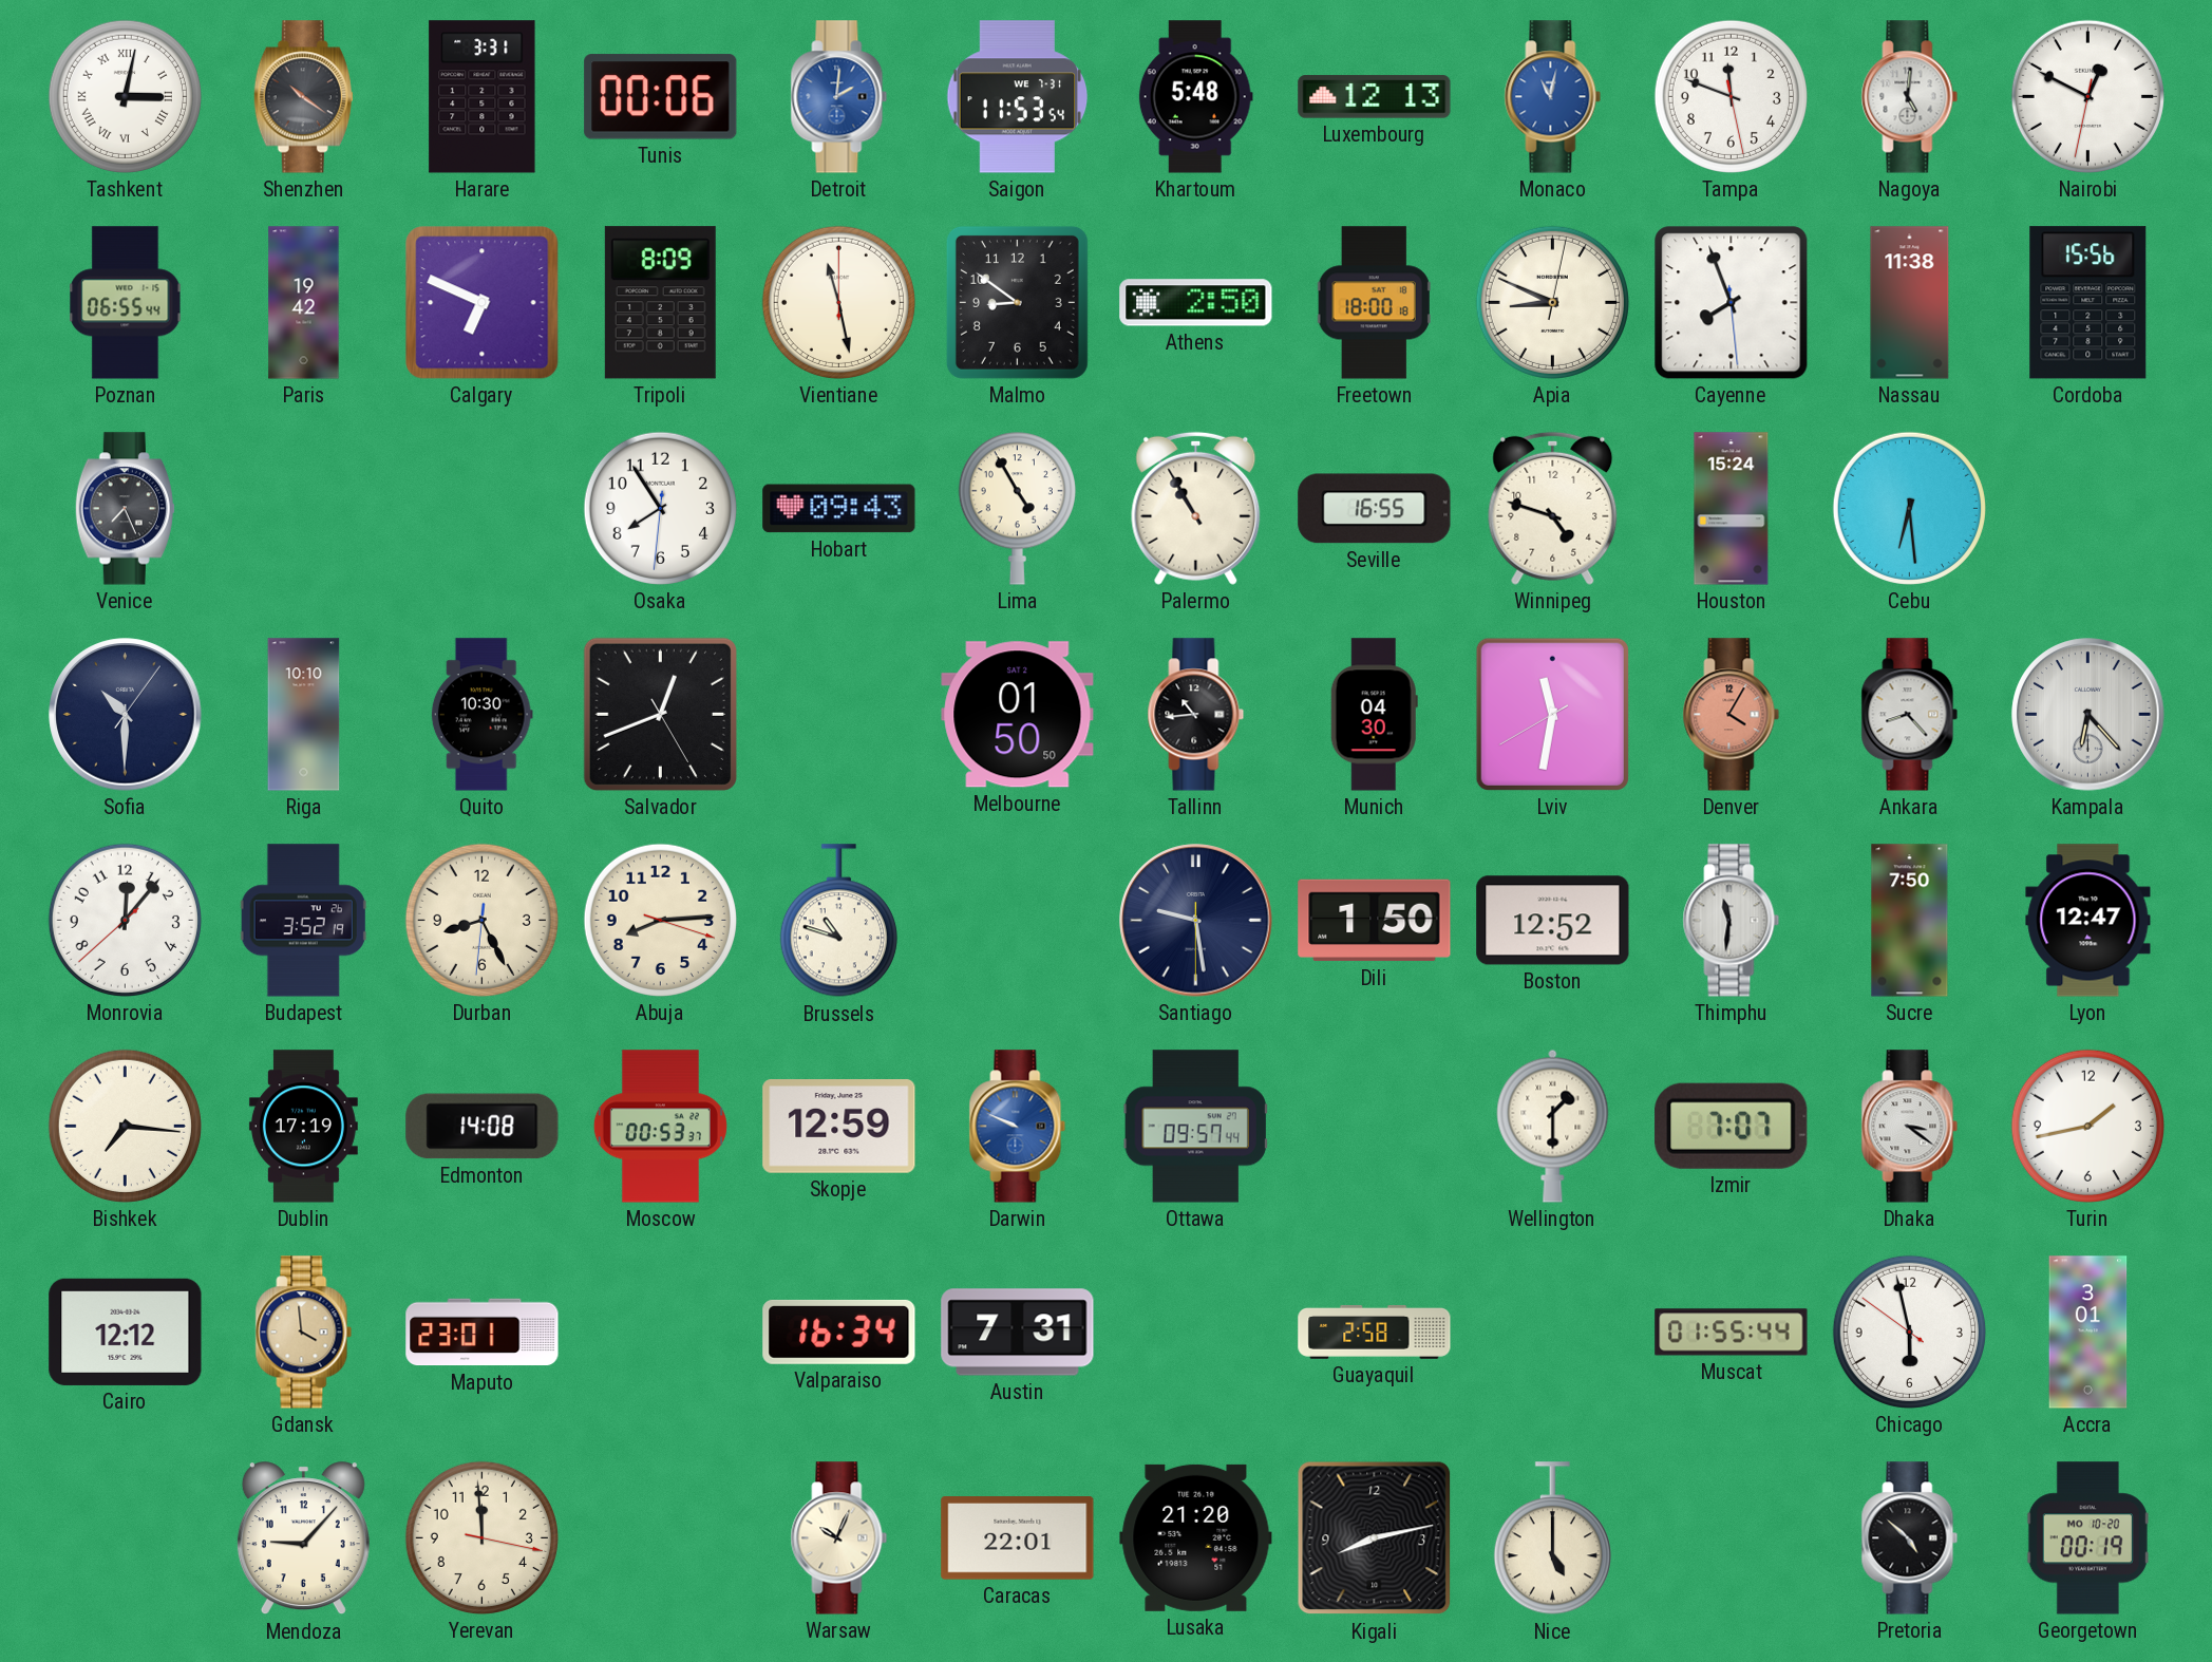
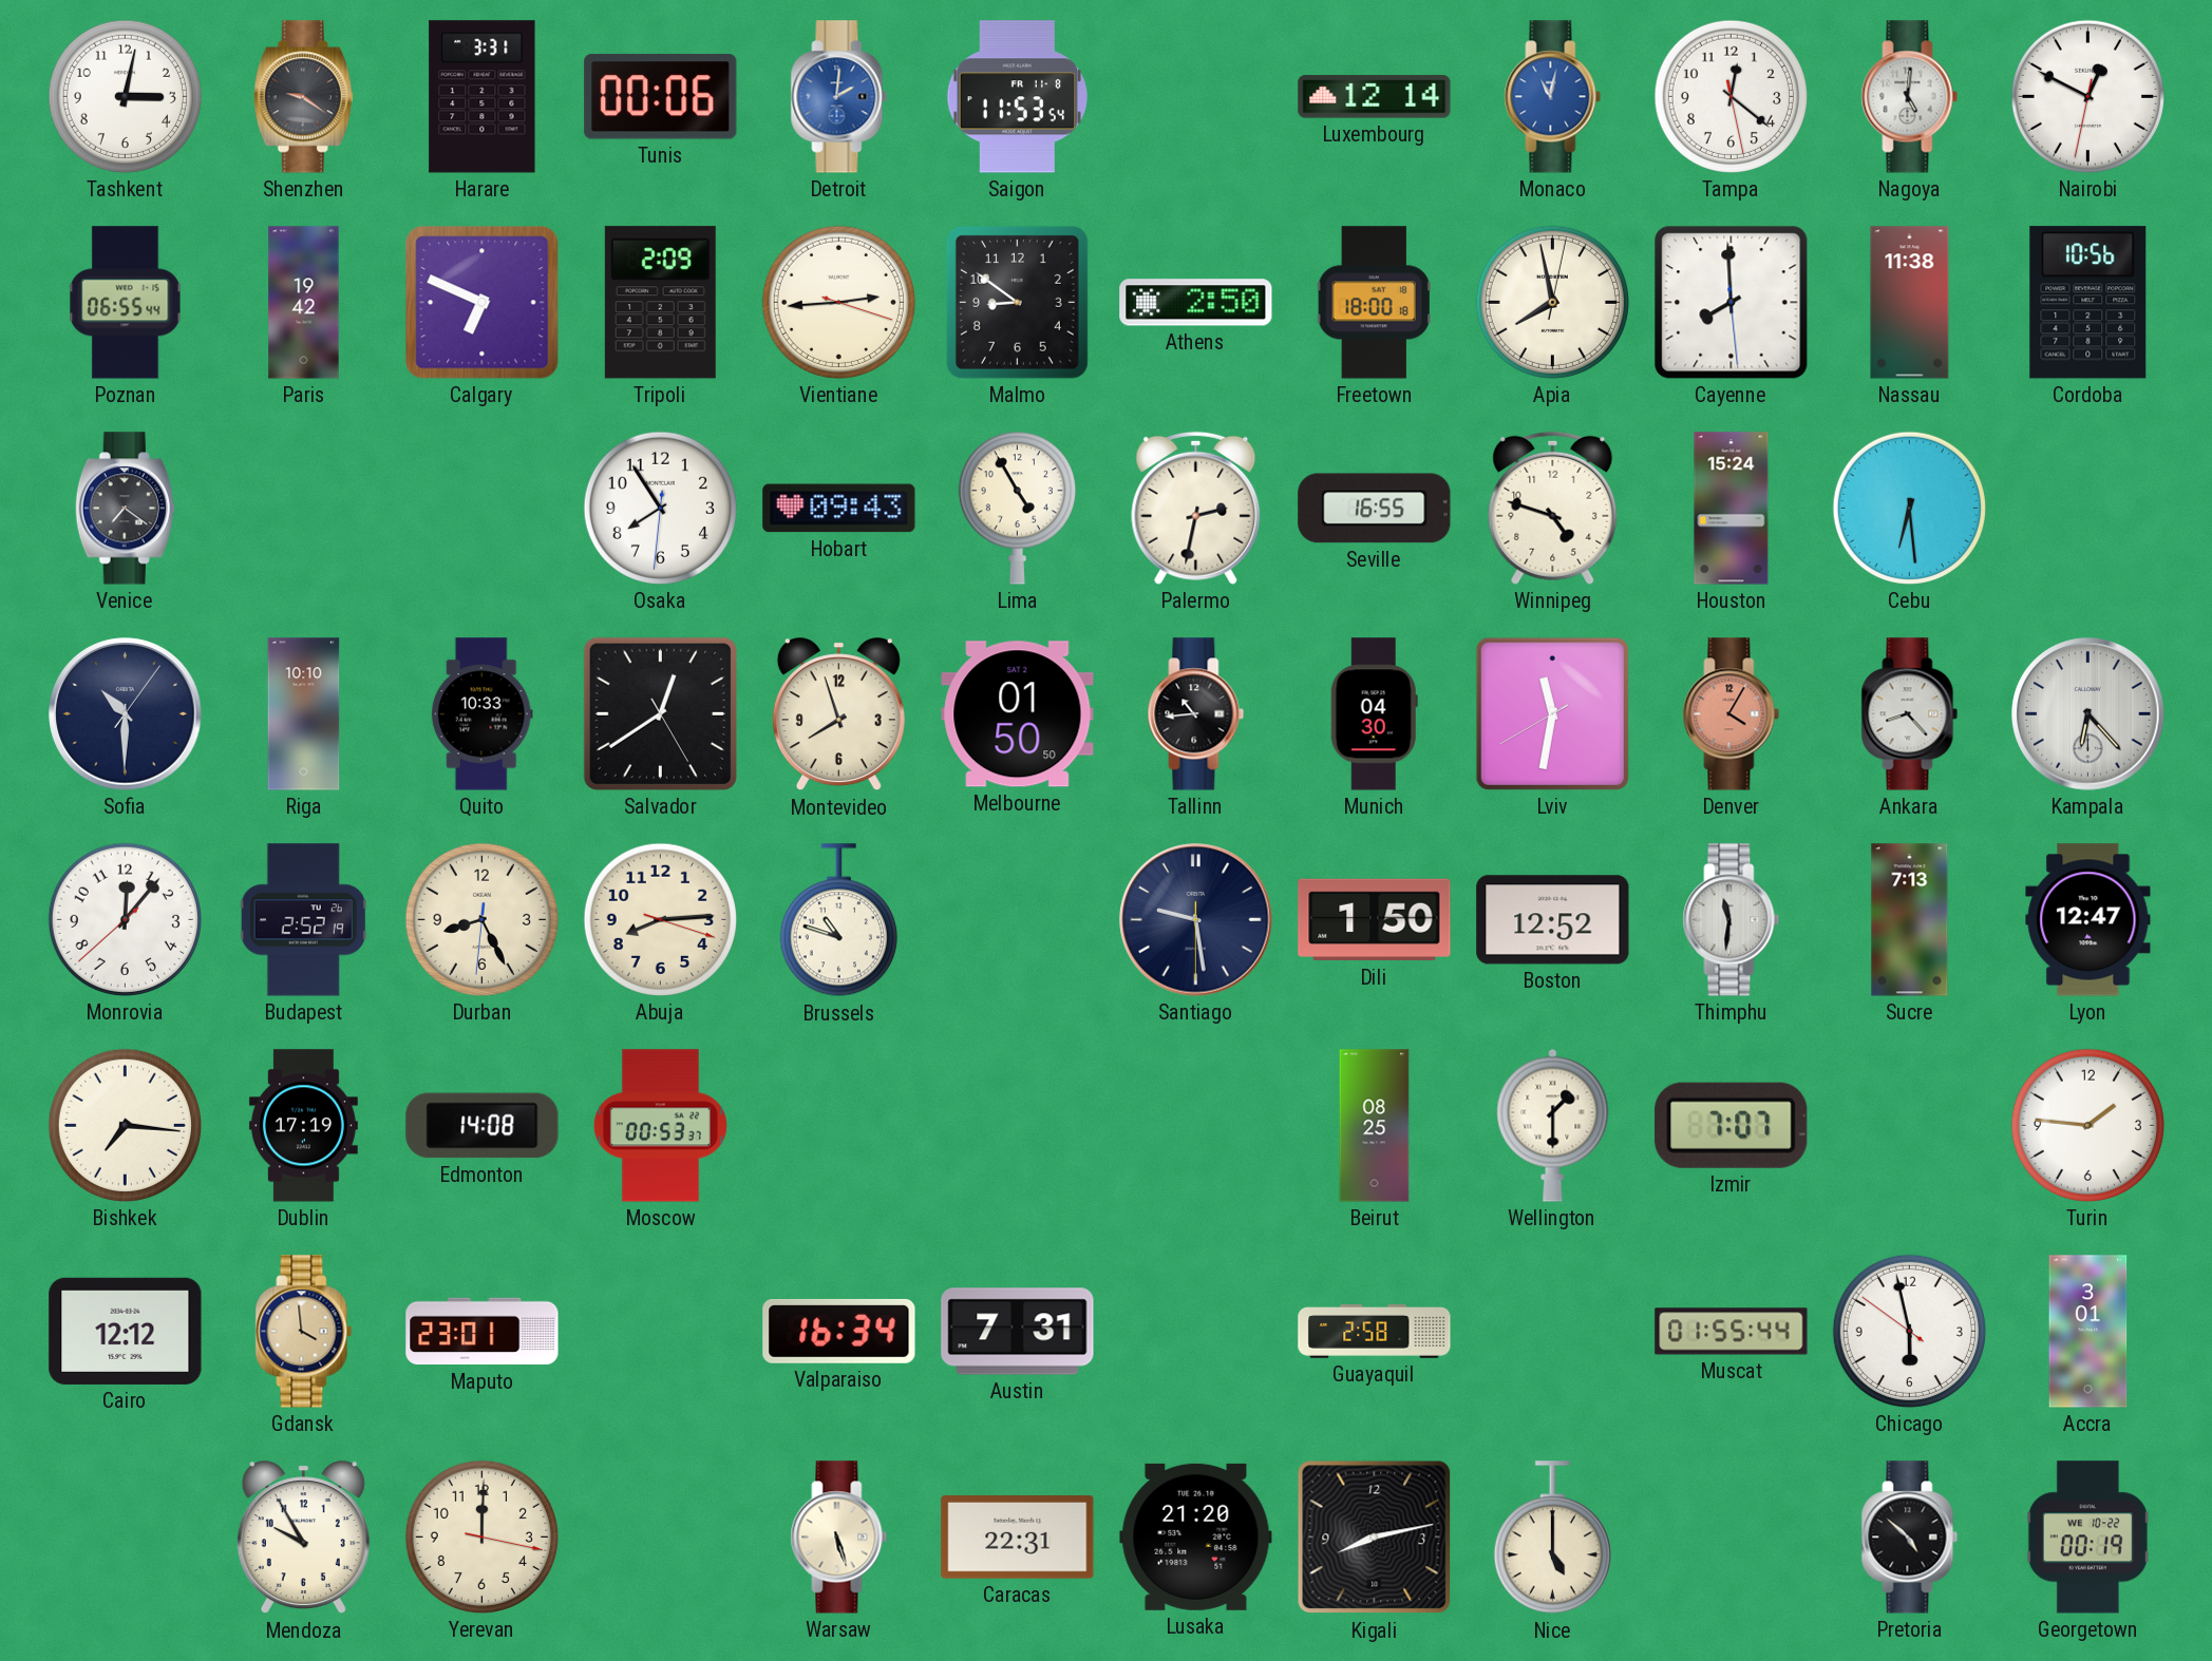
Tashkent numerals: Roman -> Arabic (125, 96)
Shenzhen: 10:21 -> 9:21 (303, 97)
Saigon date: WE 7-31 -> FR 11-8 (1018, 97)
Khartoum: 5:48 -> none (1195, 97)
Luxembourg: 12:13 -> 12:14 (1375, 97)
Tampa: 11:48 -> 12:21 (1731, 96)
Tripoli: 8:09 -> 2:09 (660, 303)
Vientiane: 11:28 -> 2:44 (838, 302)
Apia: 8:49 -> 7:58 (1552, 302)
Cayenne: 7:56 -> 7:59 (1732, 303)
Cordoba: 15:56 -> 10:56 (2088, 303)
Venice: 7:26 -> 7:21 (125, 509)
Palermo: 10:55 -> 2:32 (1196, 508)
Quito: 10:30 -> 10:33 (481, 714)
Salvador: 12:41 -> 12:39 (660, 713)
Montevideo: none -> 7:57 (838, 714)
Budapest: 3:52 -> 2:52 (303, 920)
Sucre: 7:50 -> 7:13 (1910, 920)
Skopje: 12:59 -> none (839, 1127)
Darwin: 9:49 -> none (1018, 1127)
Ottawa: 09:57 -> none (1195, 1127)
Beirut: none -> 08:25 (1375, 1126)
Dhaka: 3:21 -> none (1910, 1127)
Turin: 1:43 -> 1:46 (2087, 1125)
Mendoza: 9:07 -> 9:55 (303, 1538)
Yerevan: 11:59 -> 12:00 (481, 1536)
Warsaw: 10:04 -> 5:27 (839, 1538)
Caracas: 22:01 -> 22:31 (1018, 1538)
Georgetown date: MO 10-20 -> WE 10-22 (2087, 1538)
